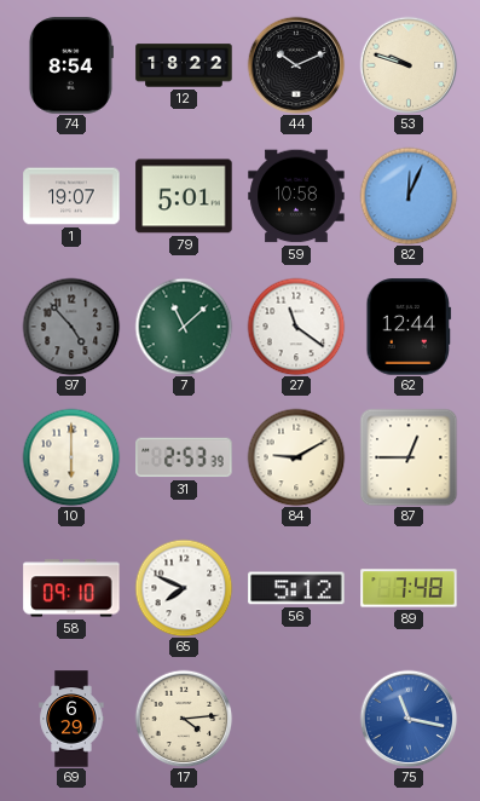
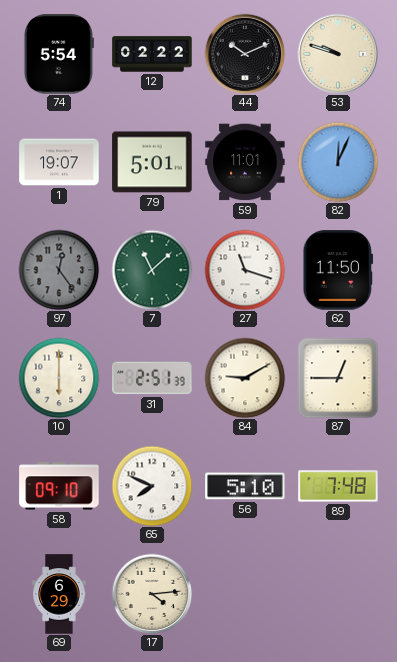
74: 8:54 -> 5:54 (59, 54)
12: 18:22 -> 02:22 (152, 54)
59: 10:58 -> 11:01 (245, 162)
97: 4:53 -> 12:24 (59, 270)
27: 11:21 -> 11:18 (245, 270)
62: 12:44 -> 11:50 (338, 270)
31: 2:53 -> 2:51 (152, 378)
56: 5:12 -> 5:10 (245, 486)
75: 11:17 -> none (409, 719)
